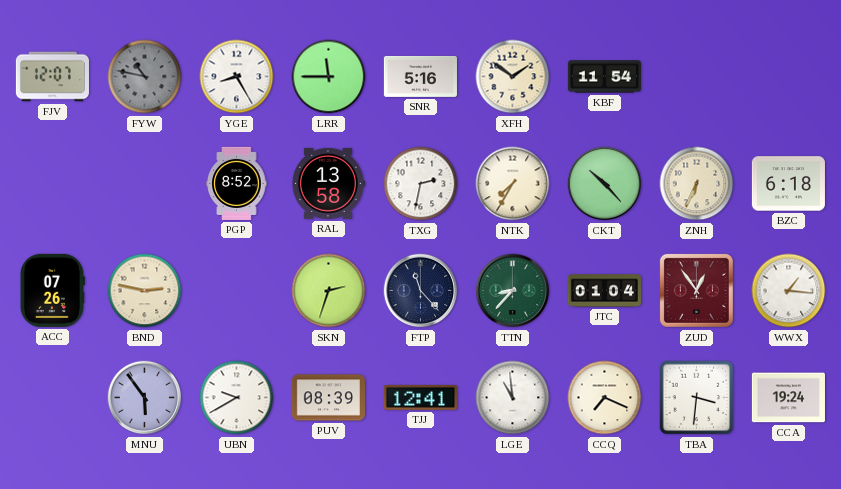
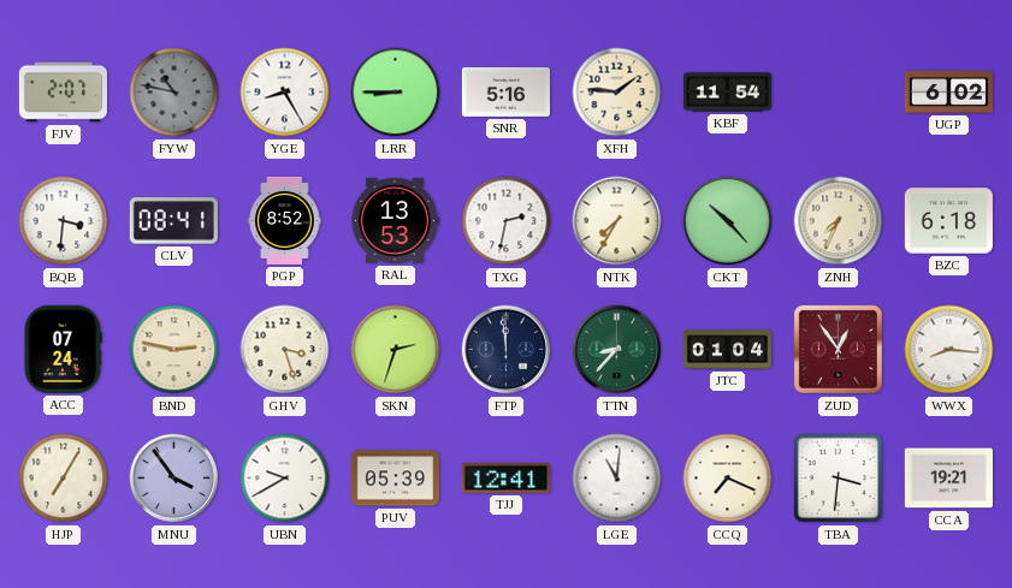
FJV: 12:07 -> 2:07 (63, 93)
LRR: 11:45 -> 8:45 (396, 93)
XFH: 1:51 -> 1:46 (617, 93)
UGP: none -> 6:02 (948, 93)
BQB: none -> 3:31 (64, 221)
CLV: none -> 08:41 (173, 221)
RAL: 13:58 -> 13:53 (395, 220)
ZNH: 6:34 -> 7:34 (839, 221)
ACC: 07:26 -> 07:24 (63, 349)
GHV: none -> 3:27 (285, 350)
FTP: 11:23 -> 11:59 (507, 350)
WWX: 1:16 -> 8:16 (949, 350)
HJP: none -> 7:05 (64, 479)
MNU: 5:54 -> 3:54 (174, 479)
PUV: 08:39 -> 05:39 (395, 479)
LGE: 10:59 -> 11:01 (617, 479)
CCA: 19:24 -> 19:21 (948, 479)
